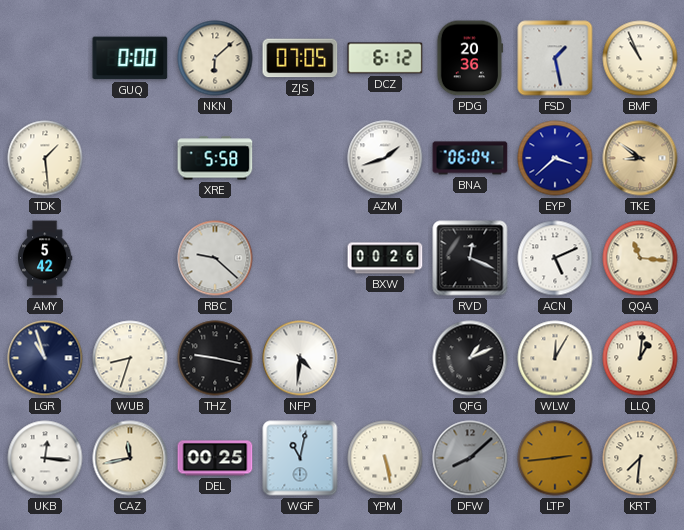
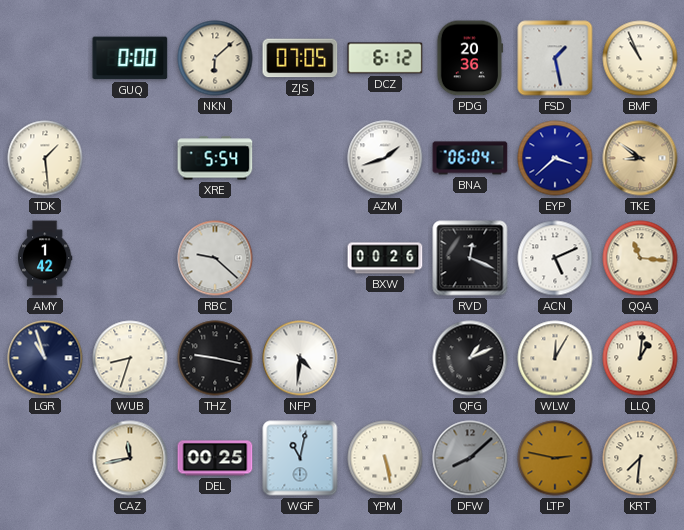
XRE: 5:58 -> 5:54 (215, 158)
AMY: 5:42 -> 1:42 (45, 258)
UKB: 12:16 -> none (45, 458)
LTP: 2:44 -> 2:47 (555, 458)
